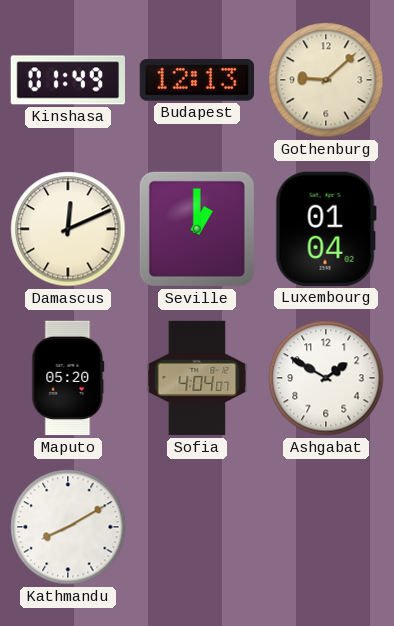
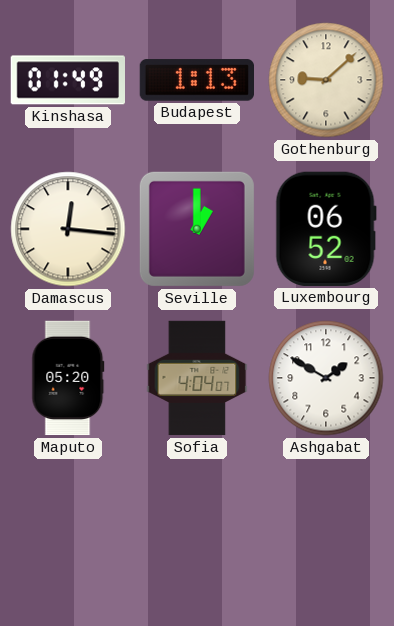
Budapest: 12:13 -> 1:13 (196, 80)
Damascus: 12:11 -> 12:16 (68, 229)
Luxembourg: 01:04 -> 06:52 (326, 229)
Kathmandu: 8:10 -> none (68, 527)
